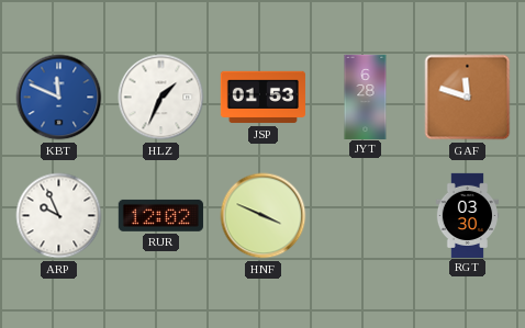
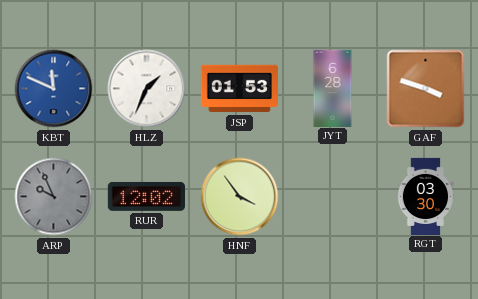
GAF: 11:48 -> 3:48 (426, 89)
ARP dial: white -> grey (54, 197)
HNF: 3:49 -> 3:54 (240, 197)
